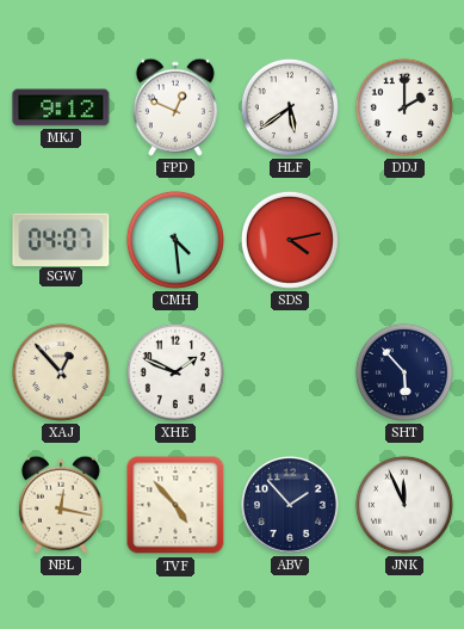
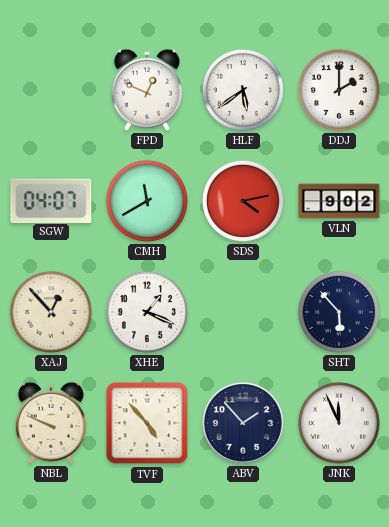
MKJ: 9:12 -> none (61, 107)
CMH: 4:29 -> 11:40 (147, 201)
VLN: none -> 9:02 (339, 201)
XHE: 1:49 -> 1:19 (147, 312)
NBL: 12:17 -> 9:49 (51, 423)
